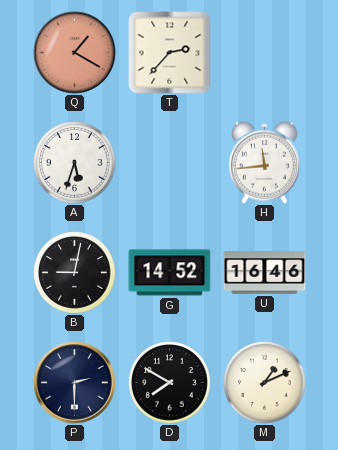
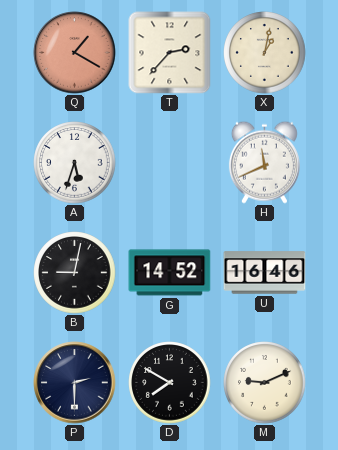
X: none -> 1:02 (265, 53)
H: 11:44 -> 11:41 (264, 162)
M: 1:11 -> 9:11 (265, 383)
